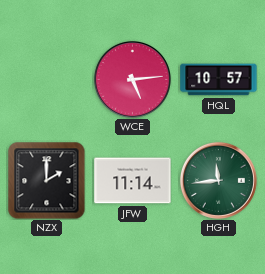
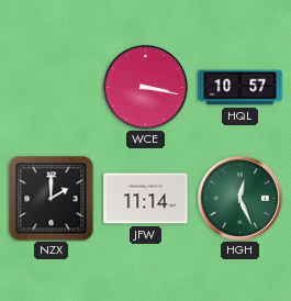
WCE: 5:14 -> 3:17 (145, 87)
HGH: 11:44 -> 12:26 (239, 198)
